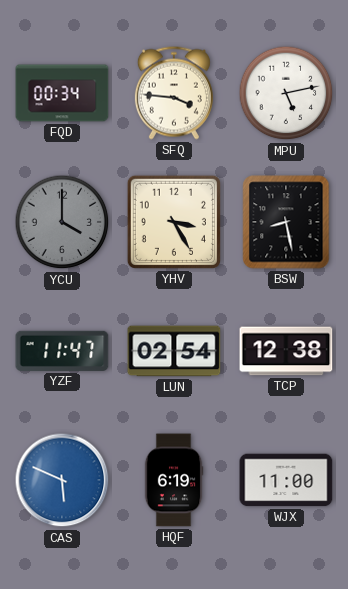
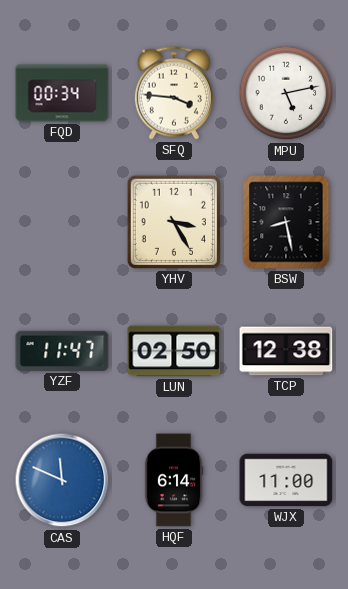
YCU: 4:00 -> none (62, 222)
LUN: 02:54 -> 02:50 (174, 351)
CAS: 5:49 -> 11:49 (62, 480)
HQF: 6:19 -> 6:14 (174, 480)
